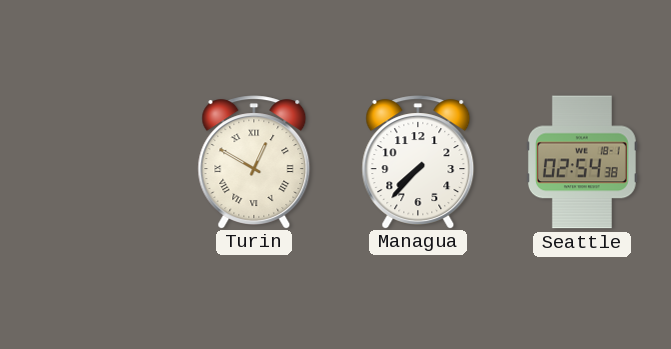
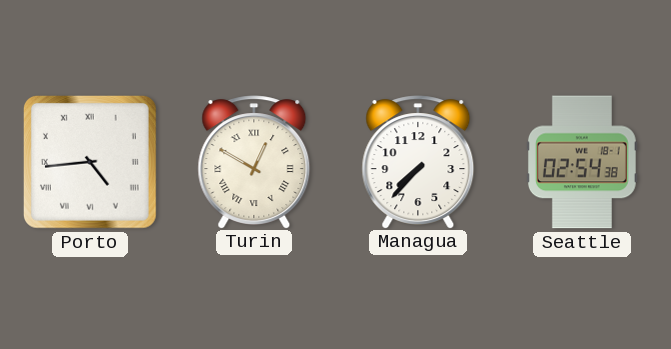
Porto: none -> 4:44 (90, 162)
